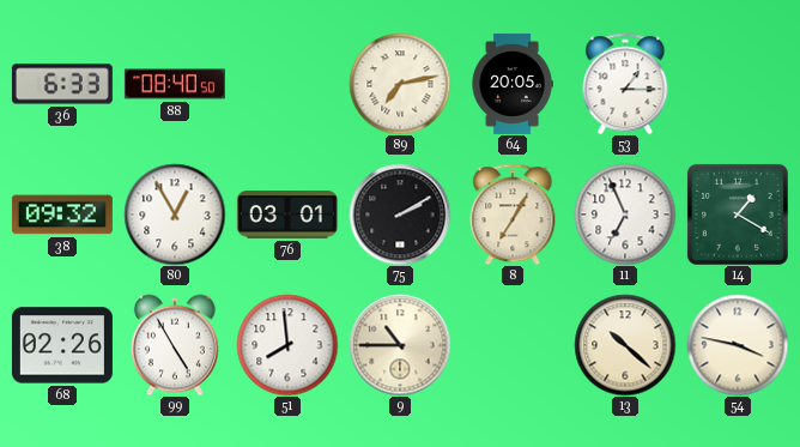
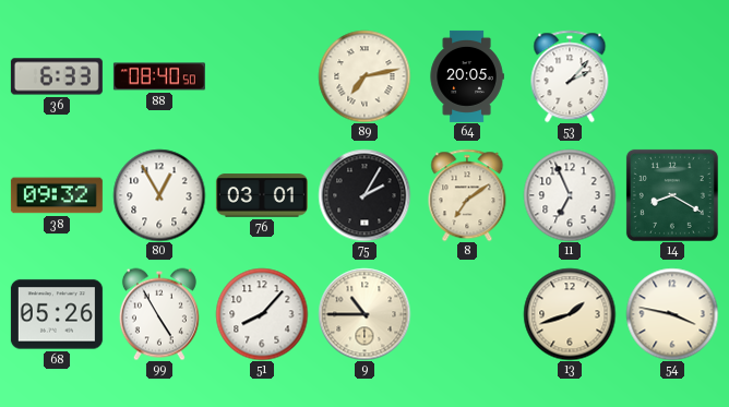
53: 1:15 -> 2:07 (570, 76)
75: 2:10 -> 2:05 (364, 195)
8: 7:05 -> 7:09 (467, 195)
14: 1:20 -> 8:20 (672, 195)
68: 02:26 -> 05:26 (57, 314)
51: 7:59 -> 8:07 (262, 314)
13: 10:22 -> 1:42 (570, 314)
